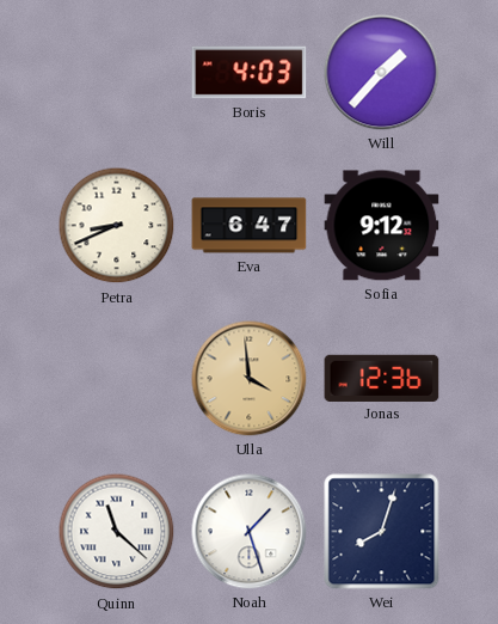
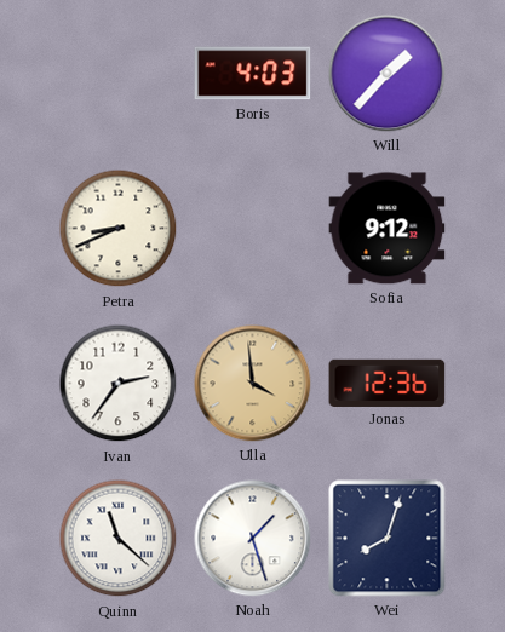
Eva: 6:47 -> none (250, 226)
Ivan: none -> 2:36 (119, 384)
